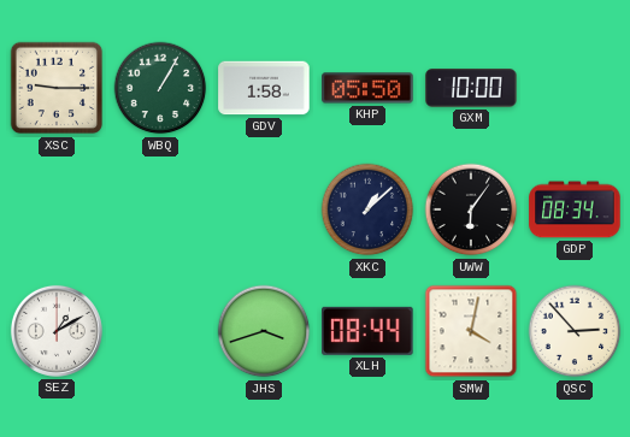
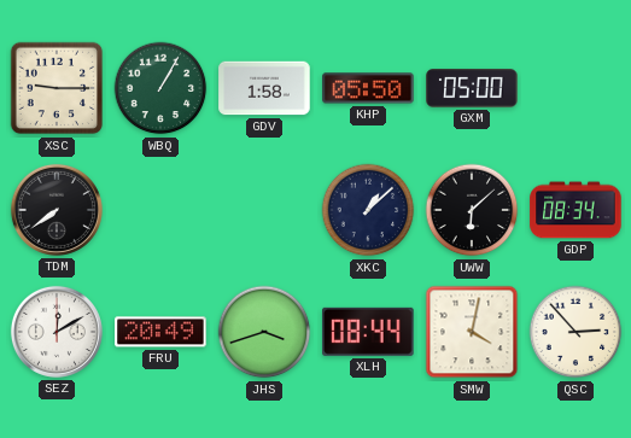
GXM: 10:00 -> 05:00 (472, 89)
TDM: none -> 7:39 (57, 210)
UWW: 6:06 -> 6:08 (472, 210)
SEZ: 1:10 -> 12:10 (57, 332)
FRU: none -> 20:49 (160, 332)
